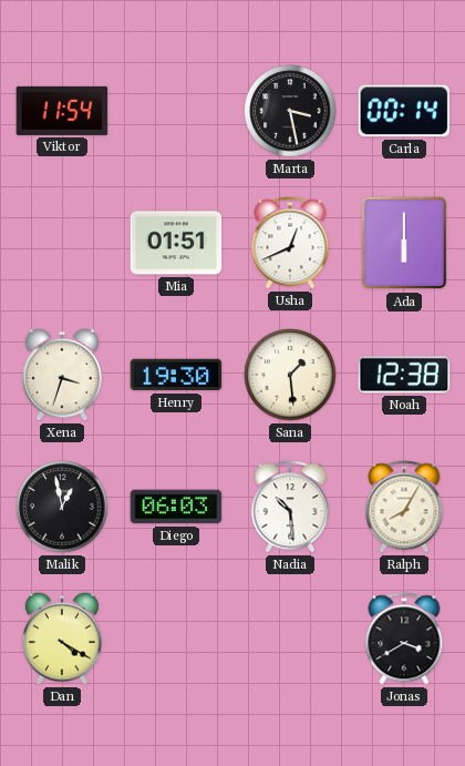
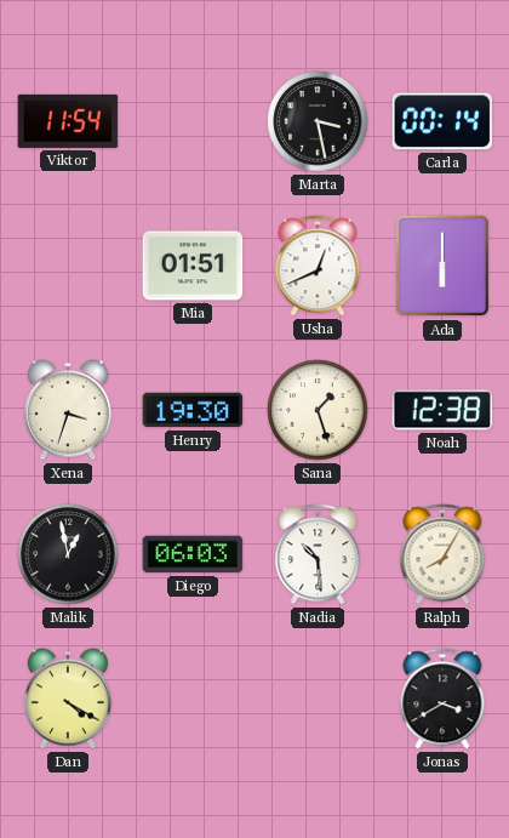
Sana: 1:29 -> 1:27 (318, 410)
